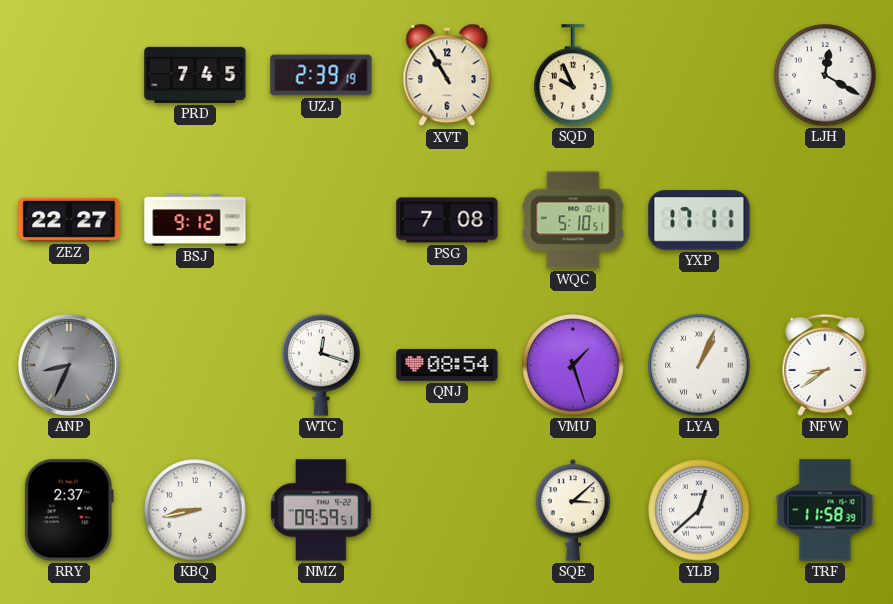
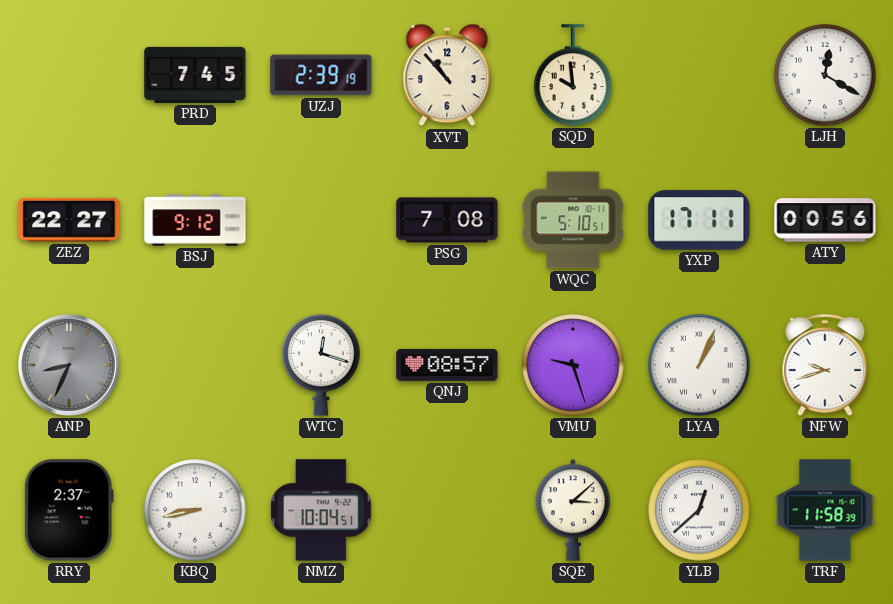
XVT: 10:55 -> 10:53 (447, 75)
SQD: 9:56 -> 9:59 (573, 75)
ATY: none -> 00:56 (825, 220)
QNJ: 08:54 -> 08:57 (447, 365)
VMU: 1:27 -> 9:27 (573, 365)
NFW: 8:39 -> 9:42 (825, 365)
NMZ: 09:59 -> 10:04 (321, 510)
